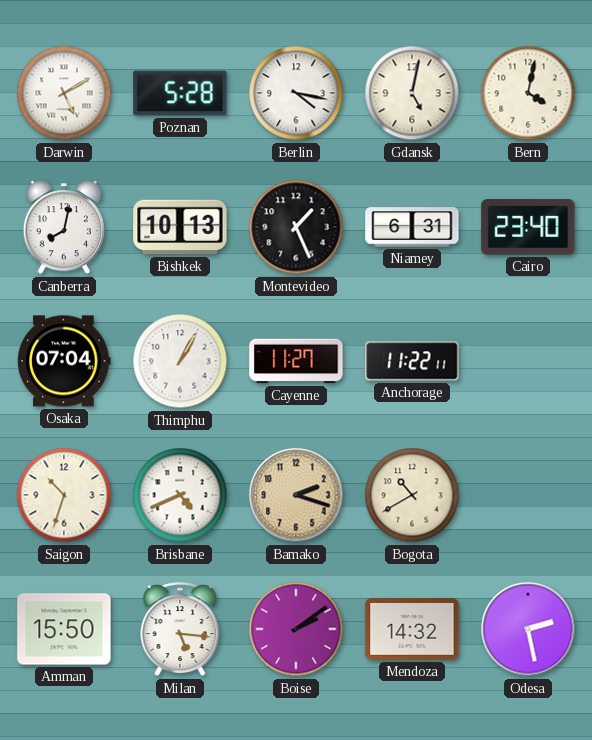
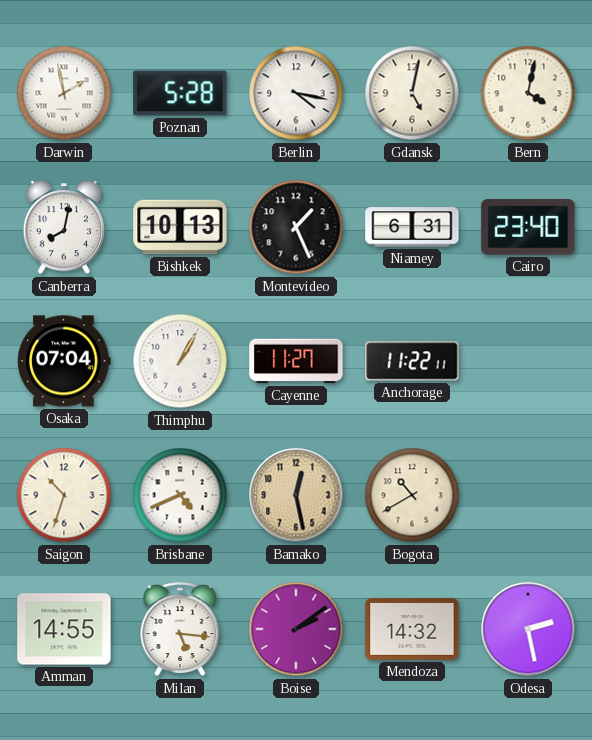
Darwin: 5:10 -> 1:58 (64, 93)
Bamako: 2:18 -> 12:28 (296, 495)
Amman: 15:50 -> 14:55 (64, 629)
